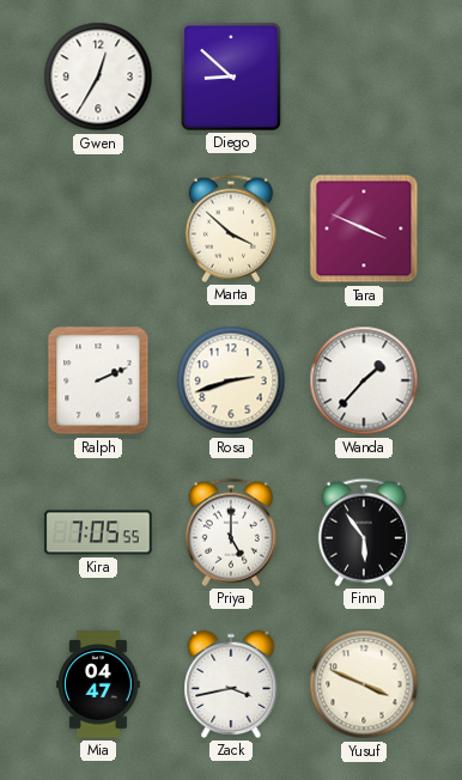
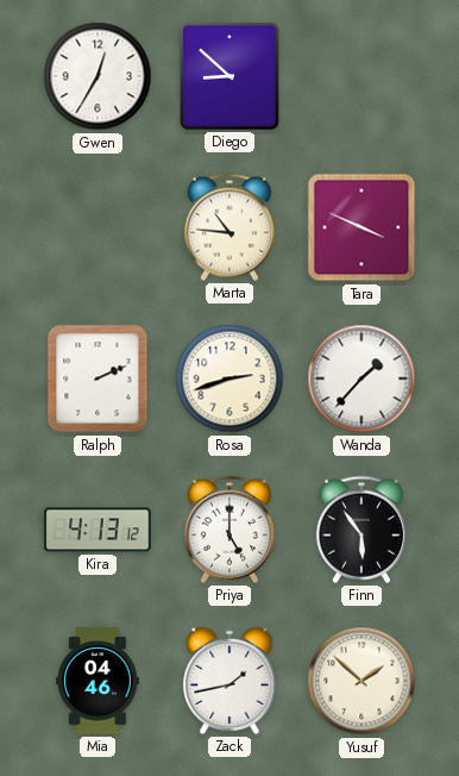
Marta: 3:52 -> 10:46 (229, 227)
Kira: 7:05 -> 4:13 (98, 530)
Mia: 04:47 -> 04:46 (99, 681)
Zack: 3:43 -> 1:43 (229, 681)
Yusuf: 3:49 -> 1:52 (361, 681)
